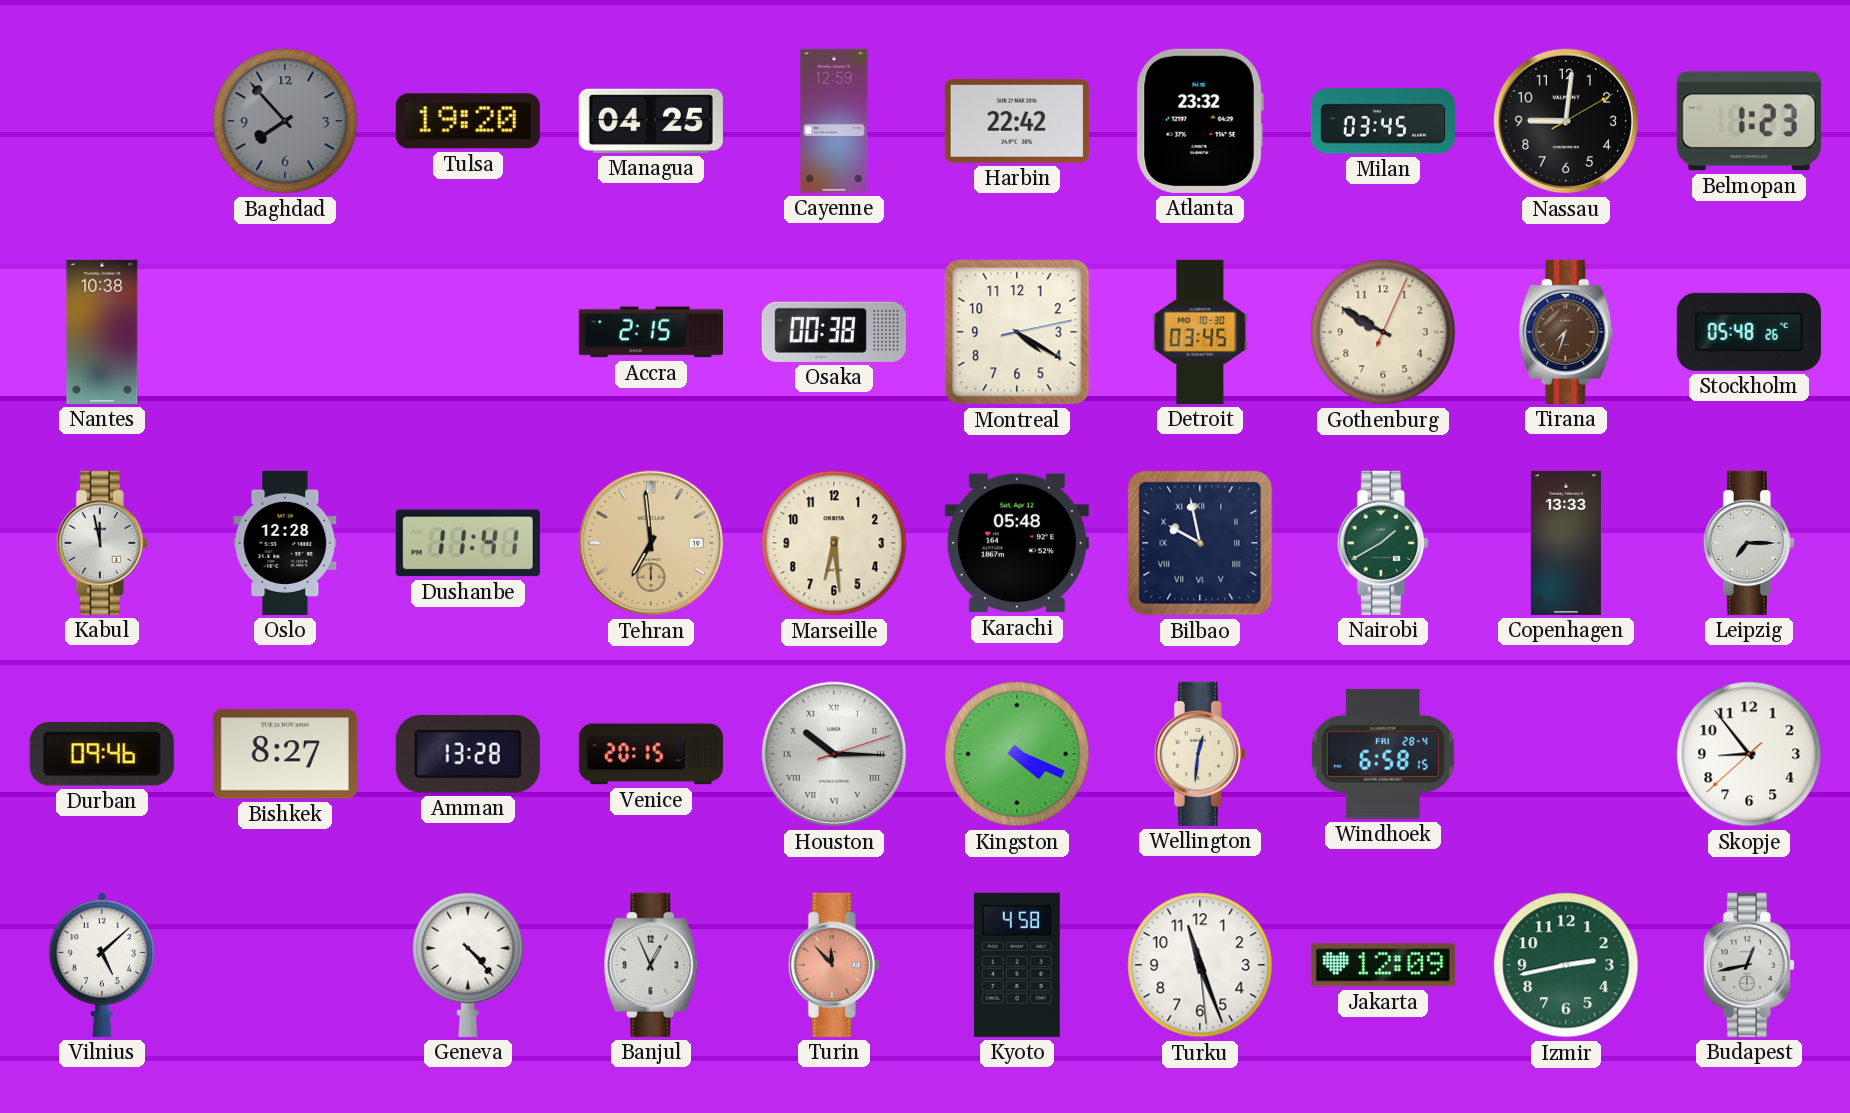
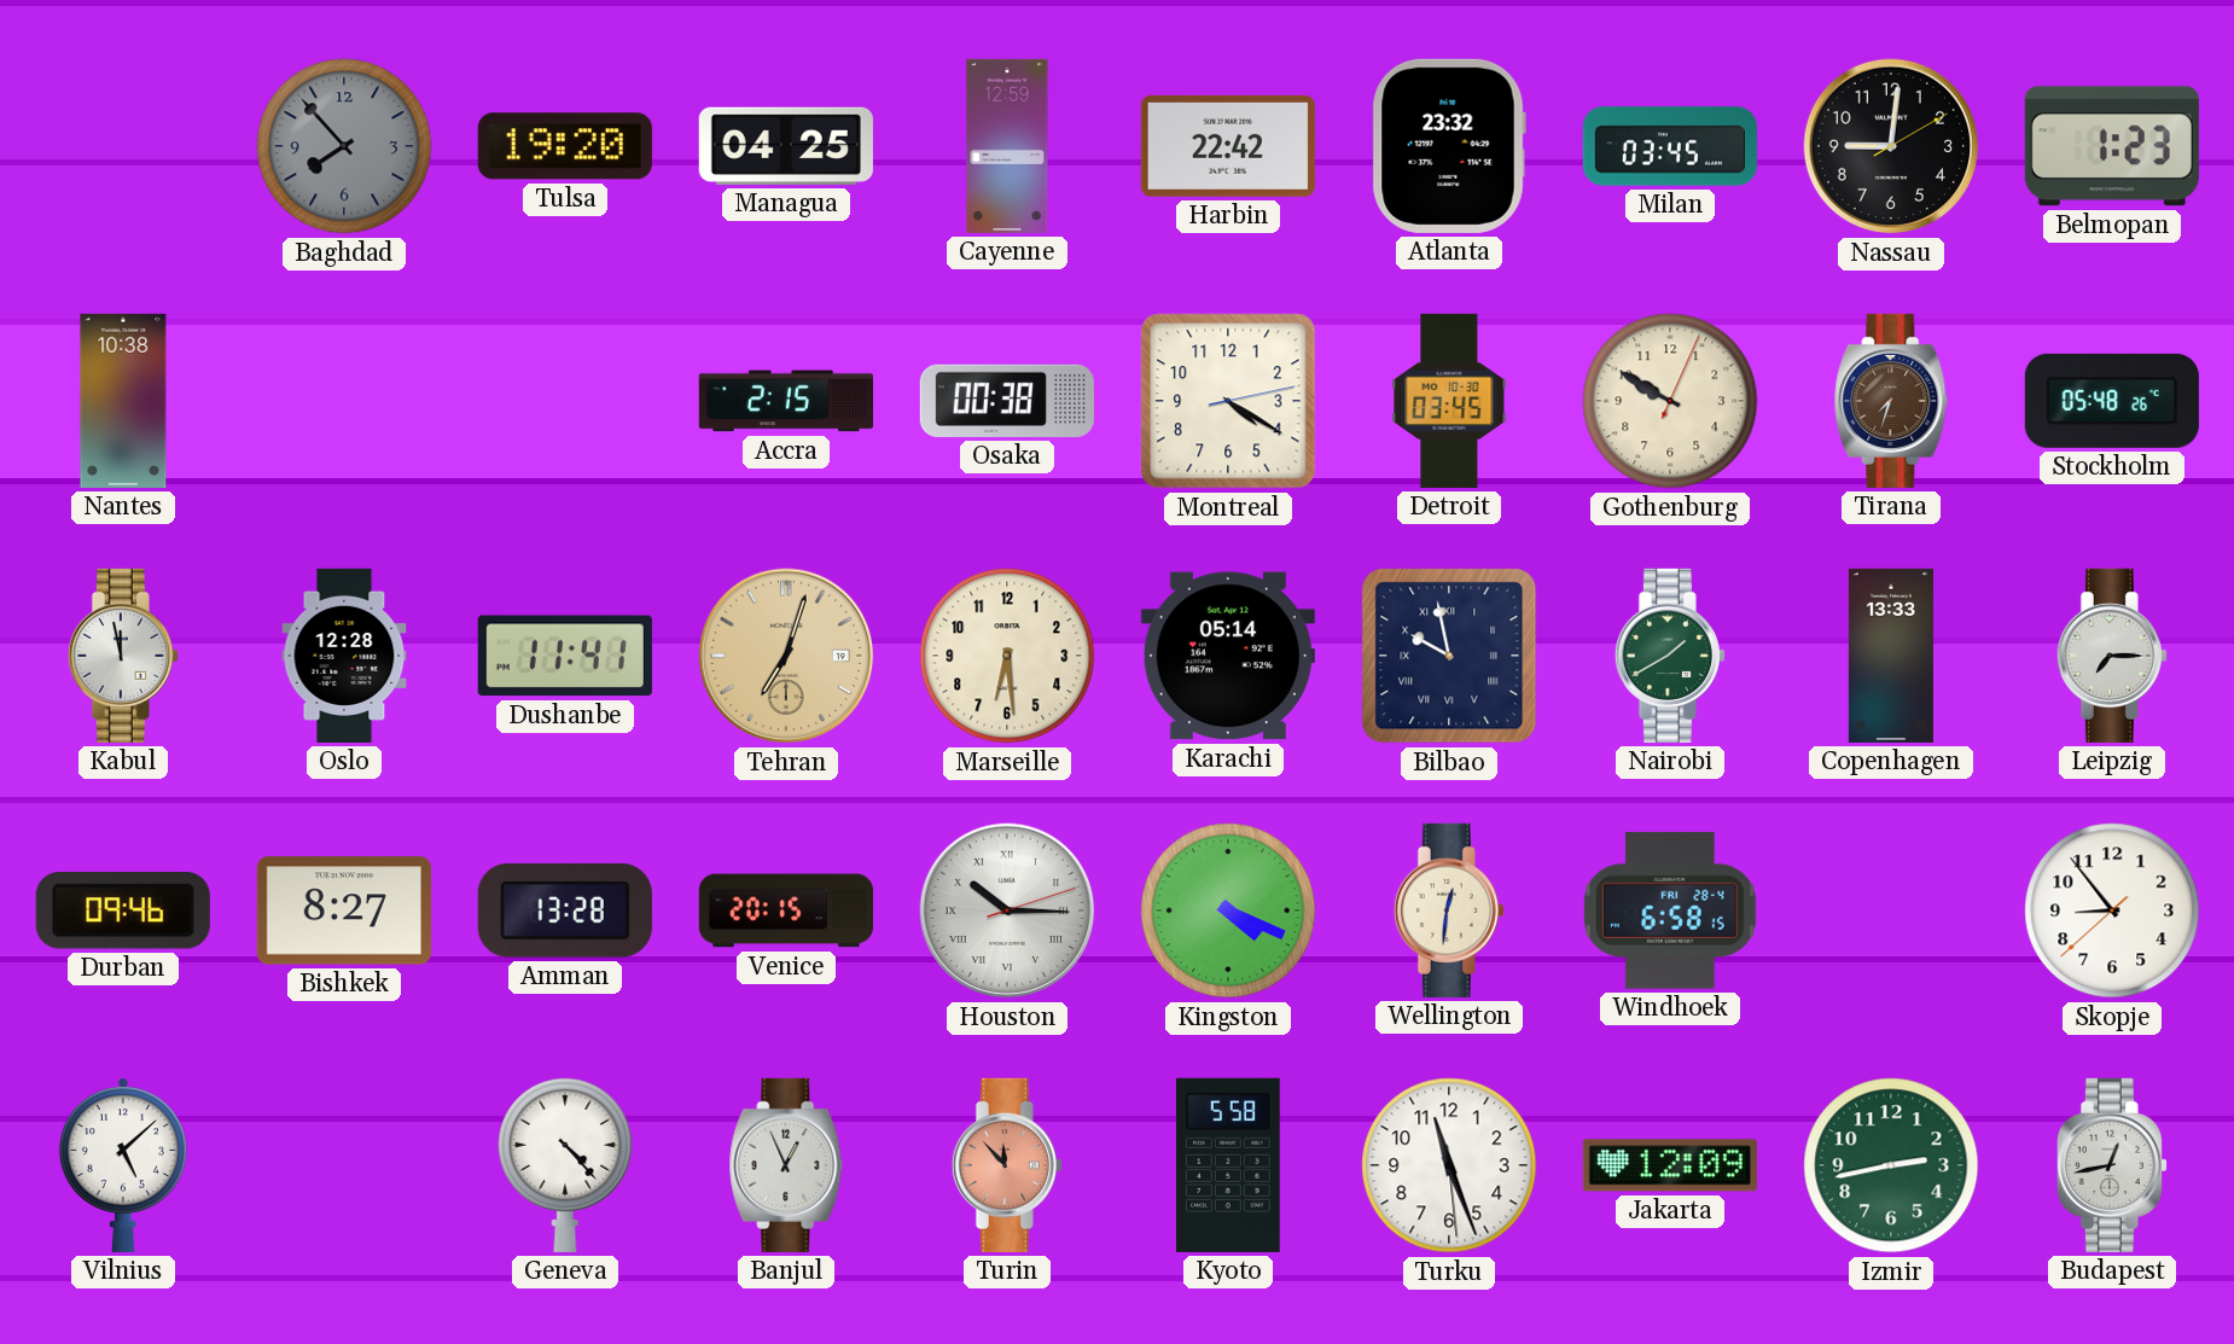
Tehran: 6:59 -> 7:03 (786, 656)
Karachi: 05:48 -> 05:14 (1228, 656)
Kyoto: 4:58 -> 5:58 (1228, 1165)
